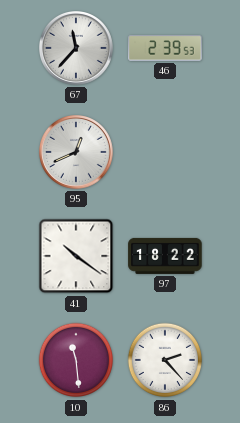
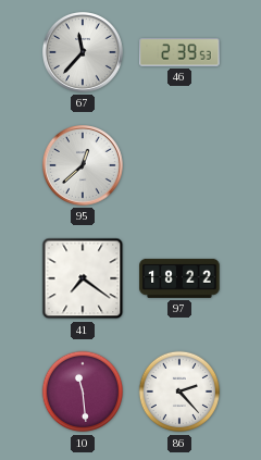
95: 12:41 -> 12:38 (84, 166)
41: 10:21 -> 7:21 (83, 278)
